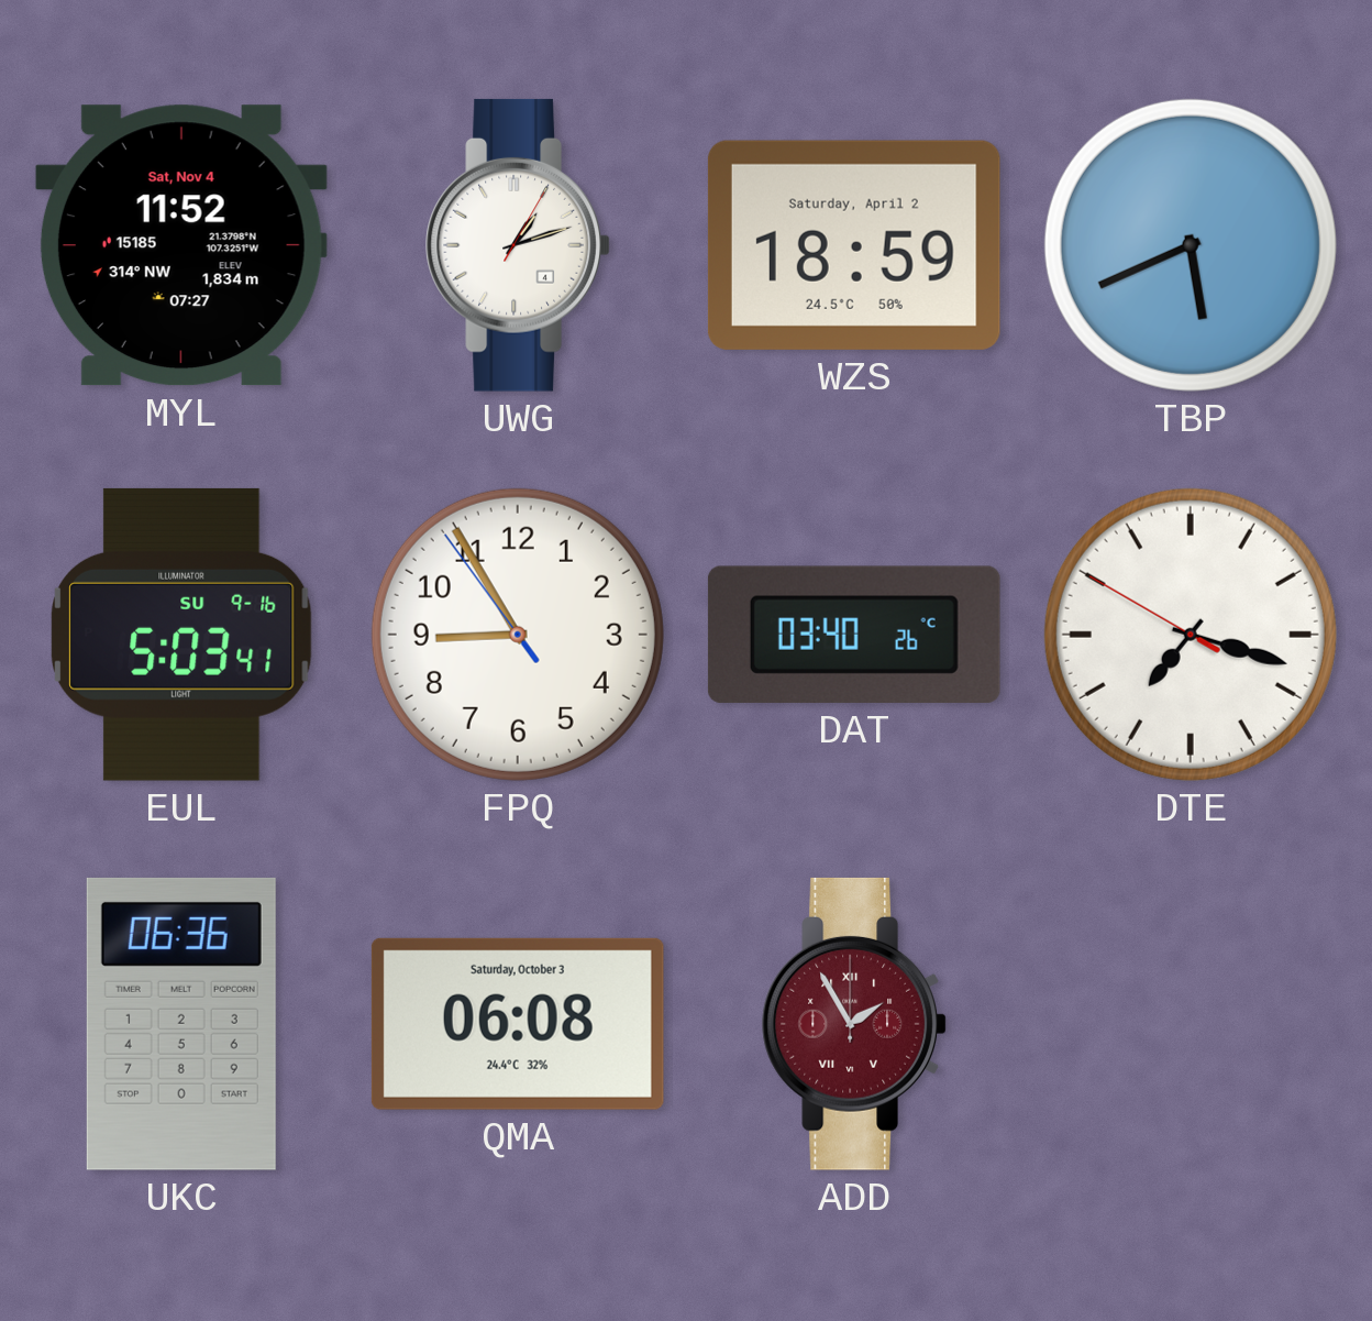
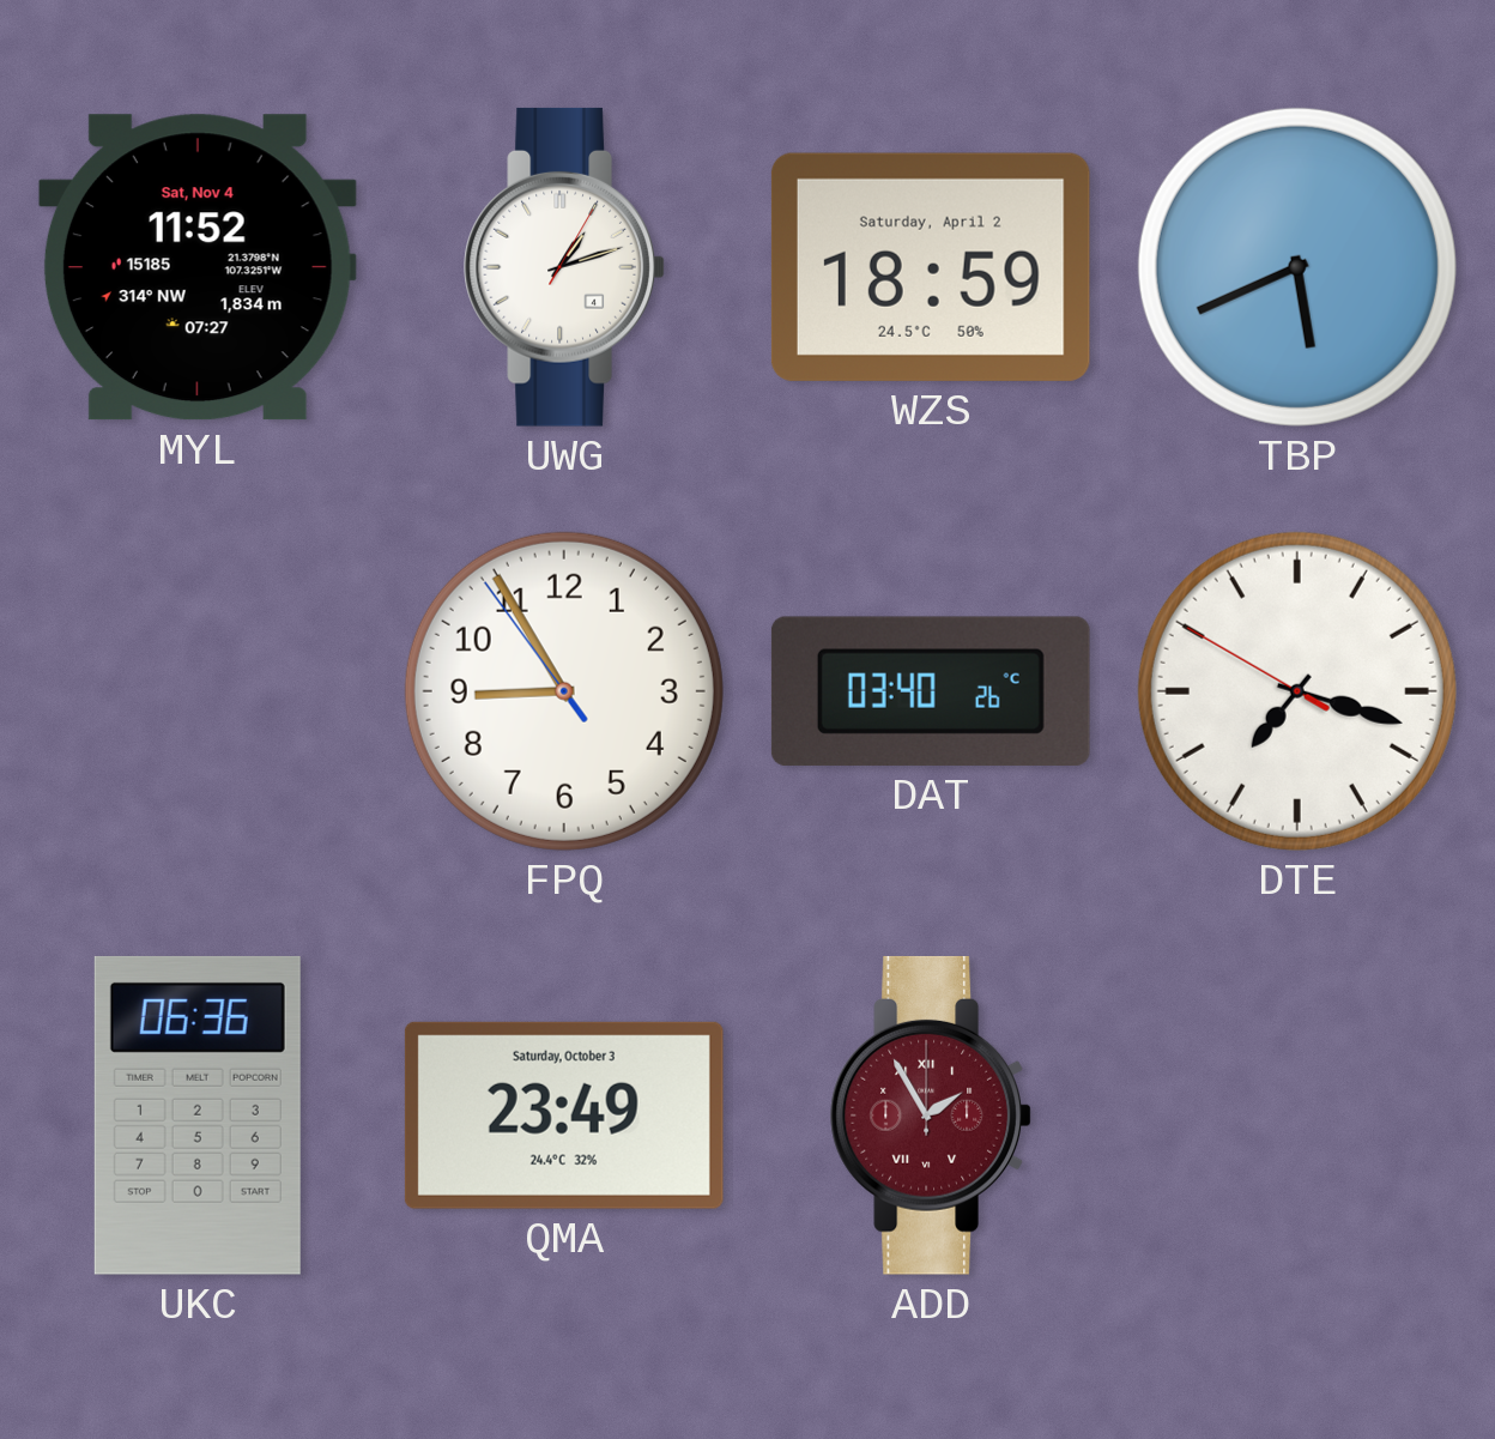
EUL: 5:03 -> none (181, 635)
QMA: 06:08 -> 23:49 (564, 1115)
